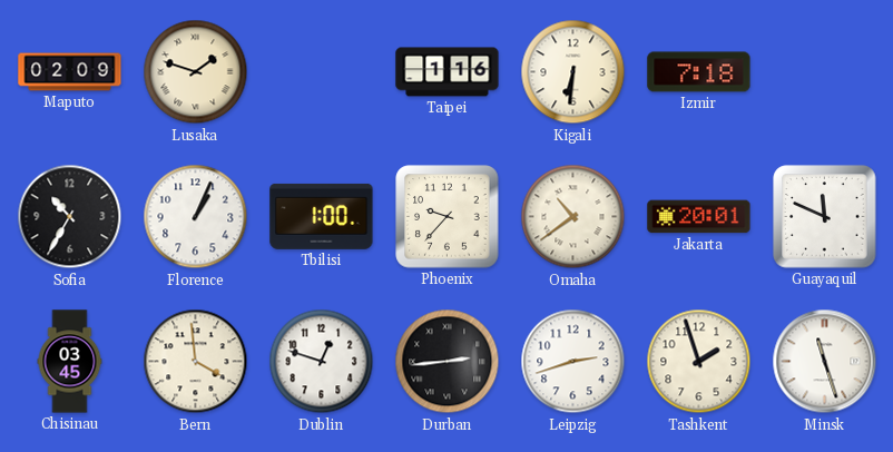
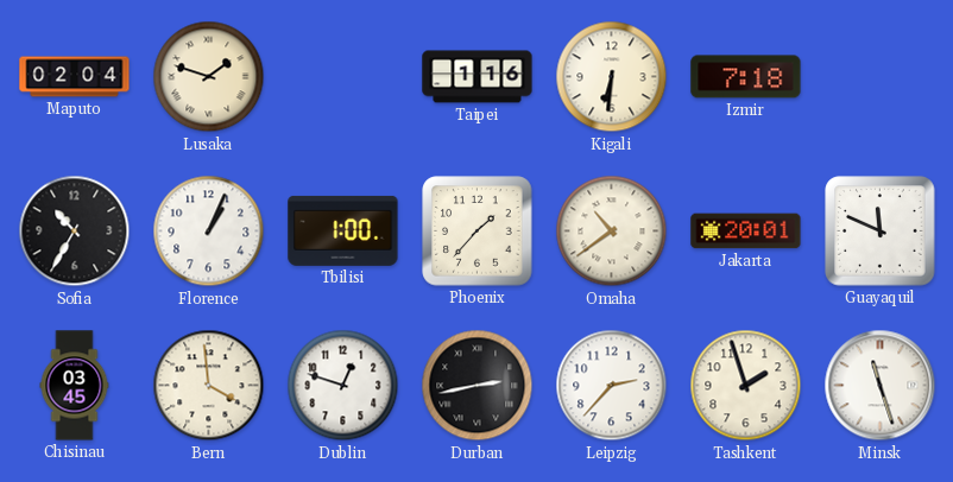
Maputo: 02:09 -> 02:04 (75, 77)
Phoenix: 9:37 -> 1:37 (478, 232)
Durban: 2:44 -> 2:43 (478, 386)
Leipzig: 2:42 -> 2:37 (612, 386)
